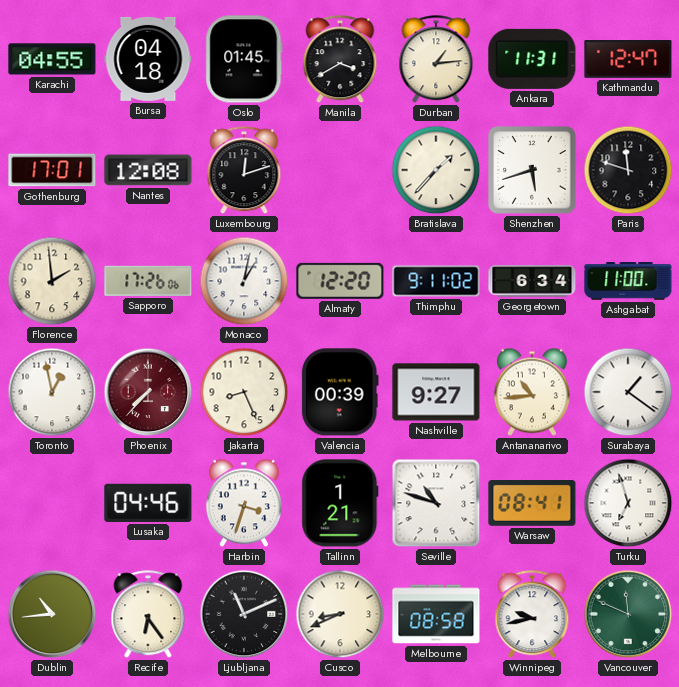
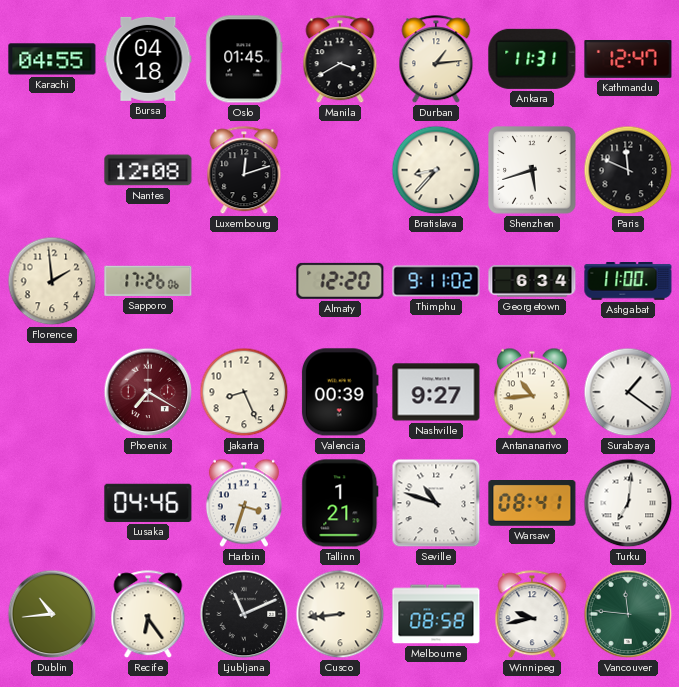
Gothenburg: 17:01 -> none (52, 170)
Bratislava: 1:37 -> 8:37 (436, 170)
Paris: 11:48 -> 11:49 (628, 170)
Monaco: 1:02 -> none (244, 281)
Toronto: 12:58 -> none (52, 392)
Phoenix: 7:37 -> 7:20 (148, 392)
Turku: 6:57 -> 7:01 (628, 503)
Cusco: 8:41 -> 8:44 (340, 614)
Vancouver: 11:49 -> 11:46 (628, 614)
